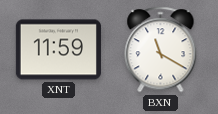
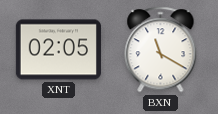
XNT: 11:59 -> 02:05 (58, 50)
